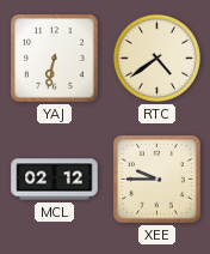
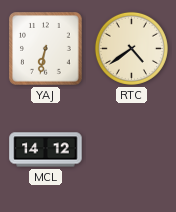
MCL: 02:12 -> 14:12 (46, 150)
XEE: 9:45 -> none (157, 180)
